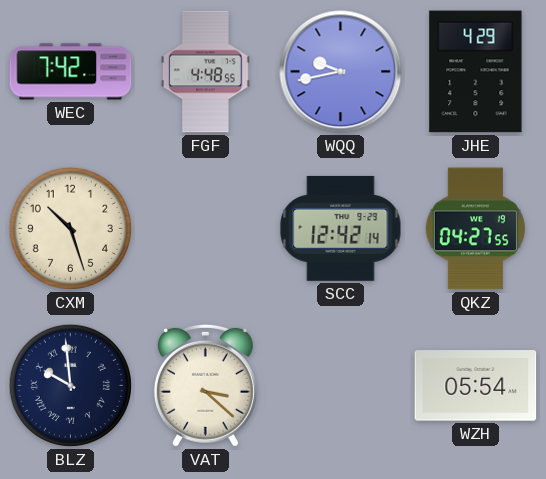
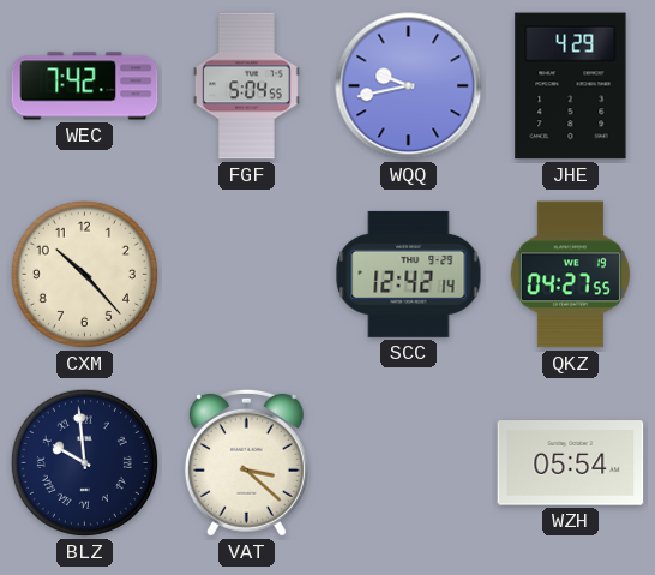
FGF: 4:48 -> 5:04 (246, 86)
CXM: 10:27 -> 10:23 (84, 274)
